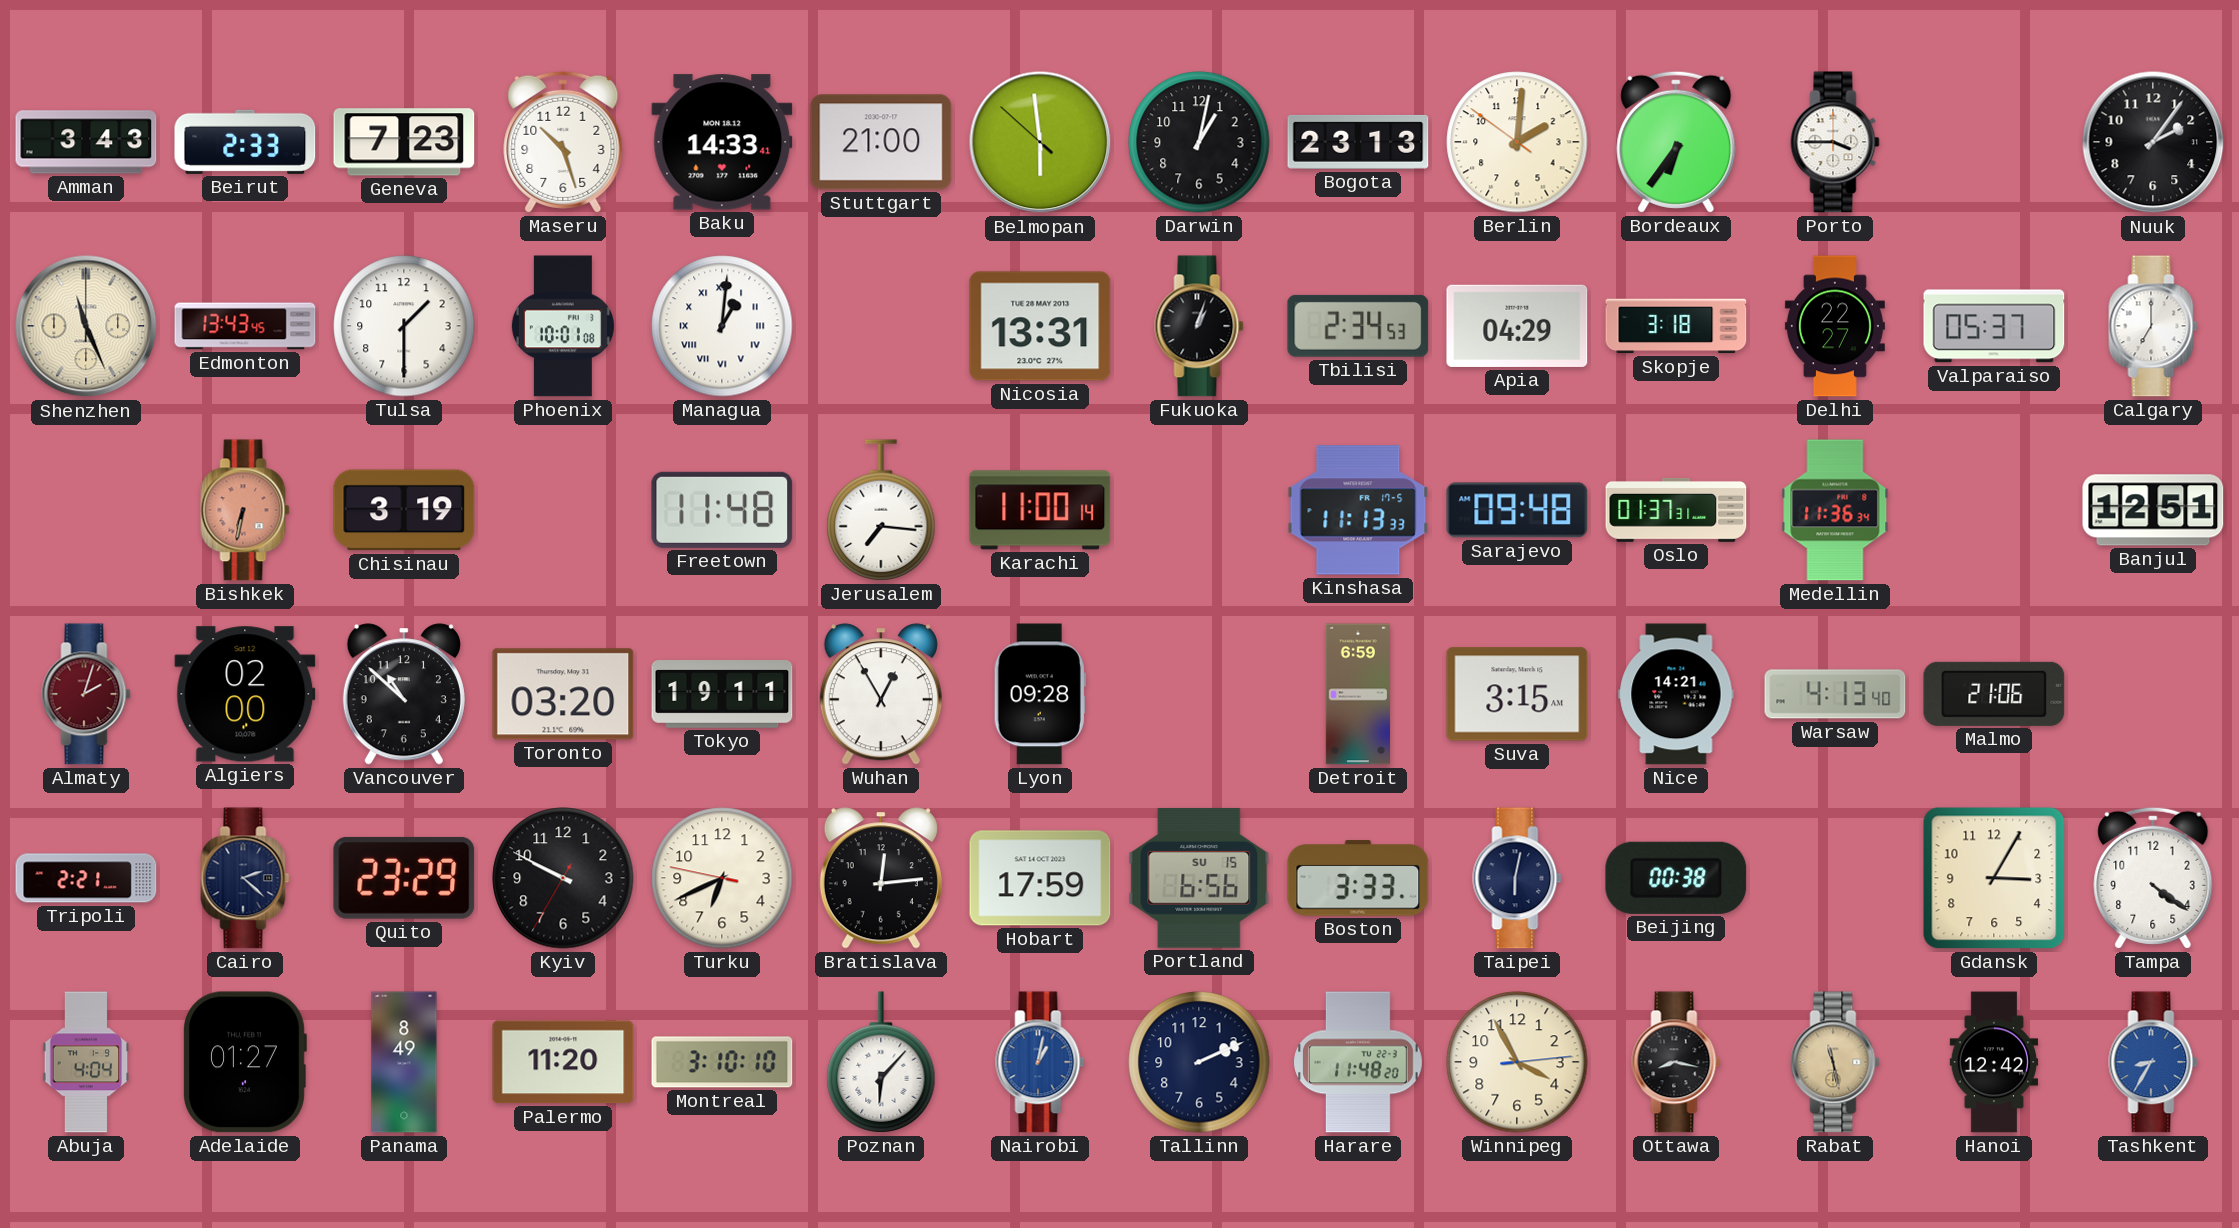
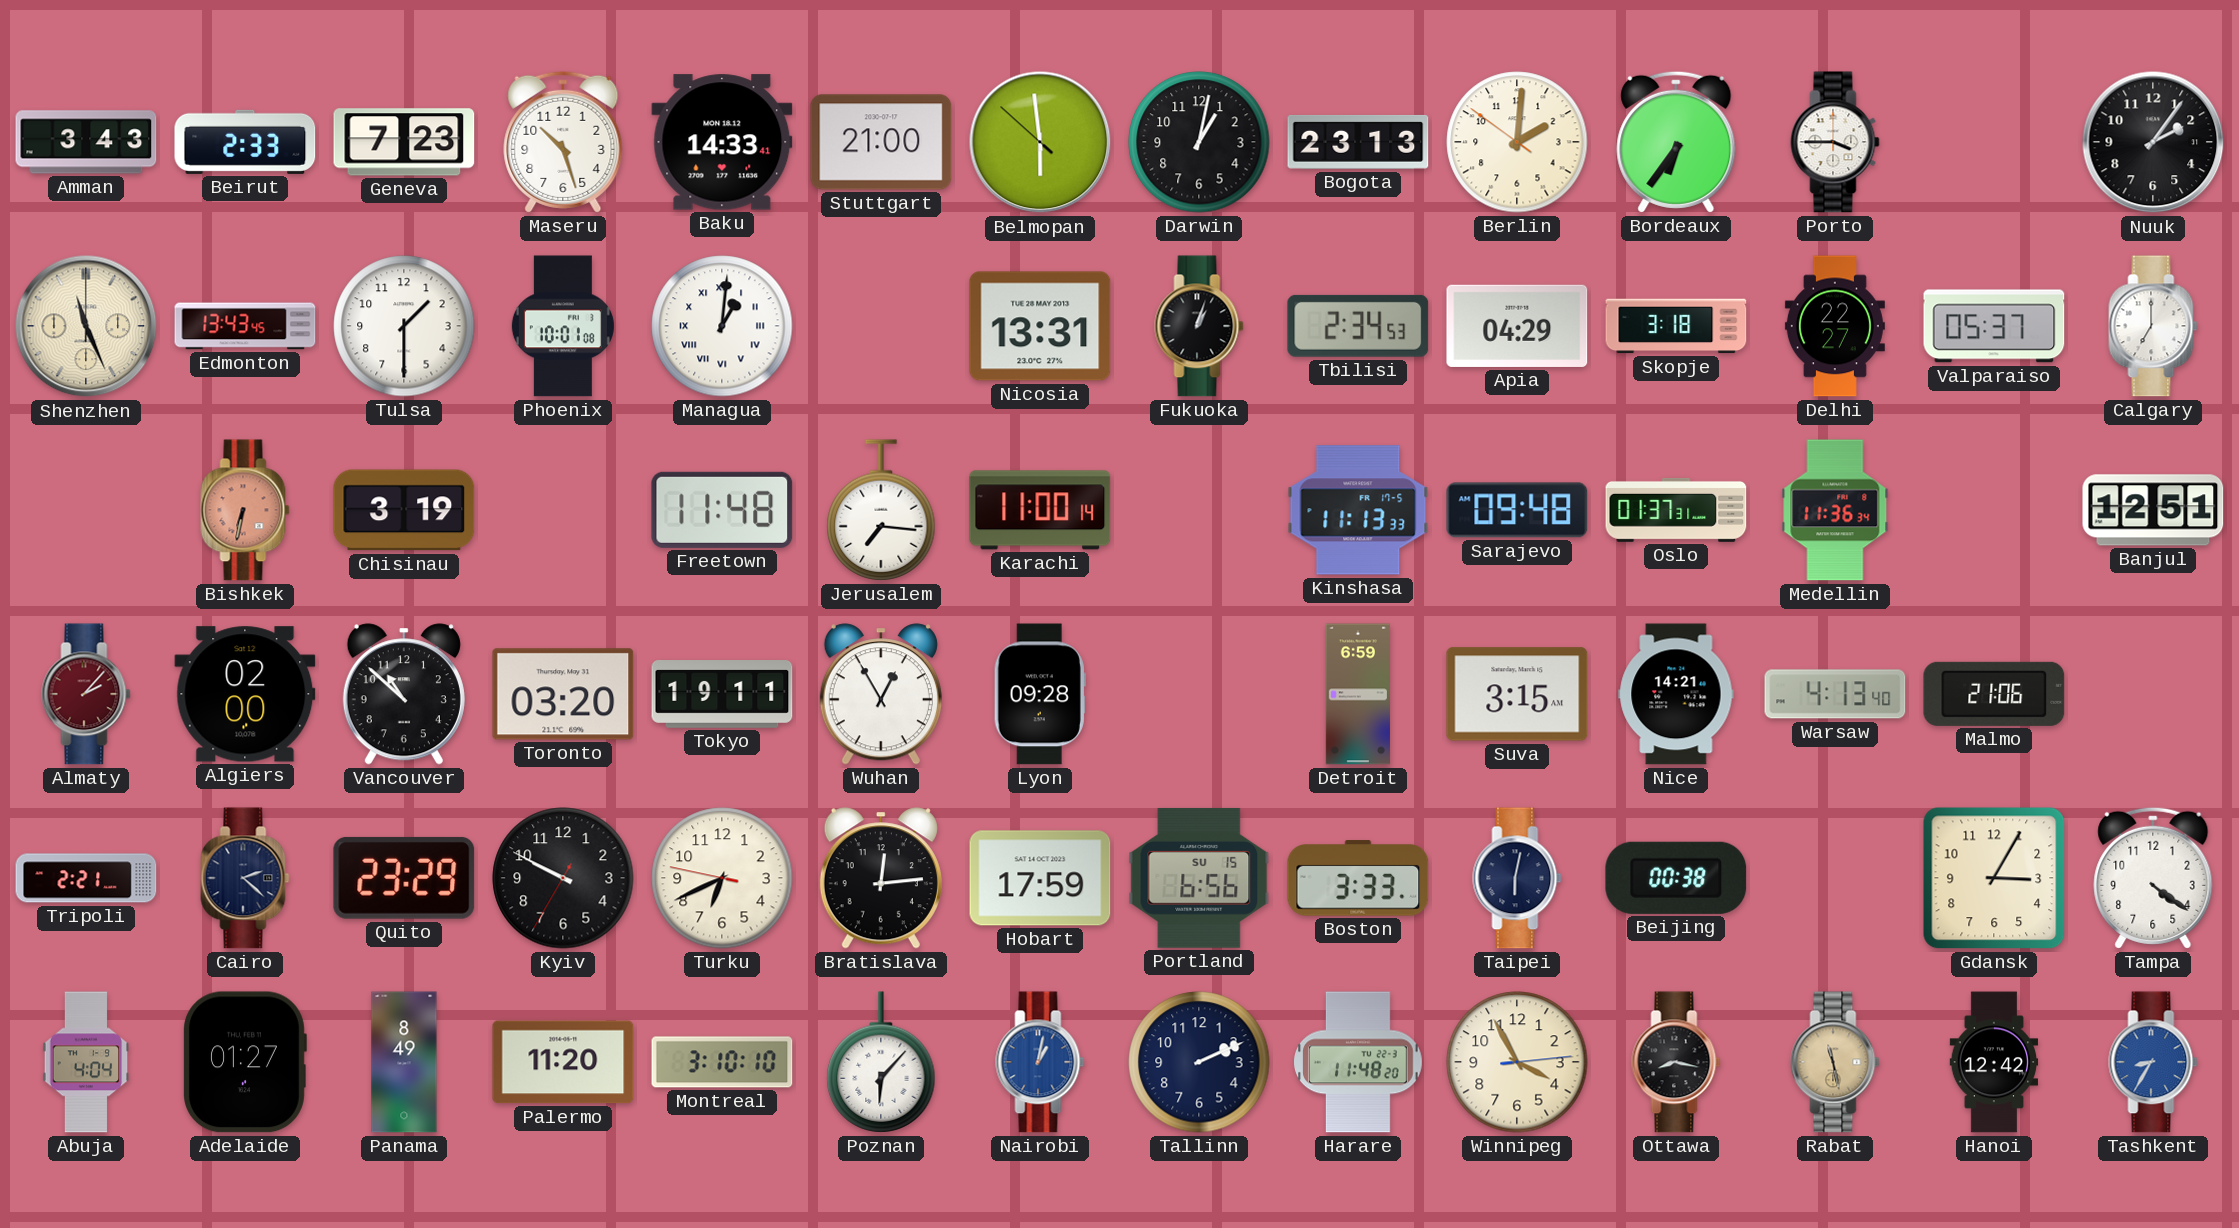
Almaty: 2:03 -> 2:07 (86, 694)
